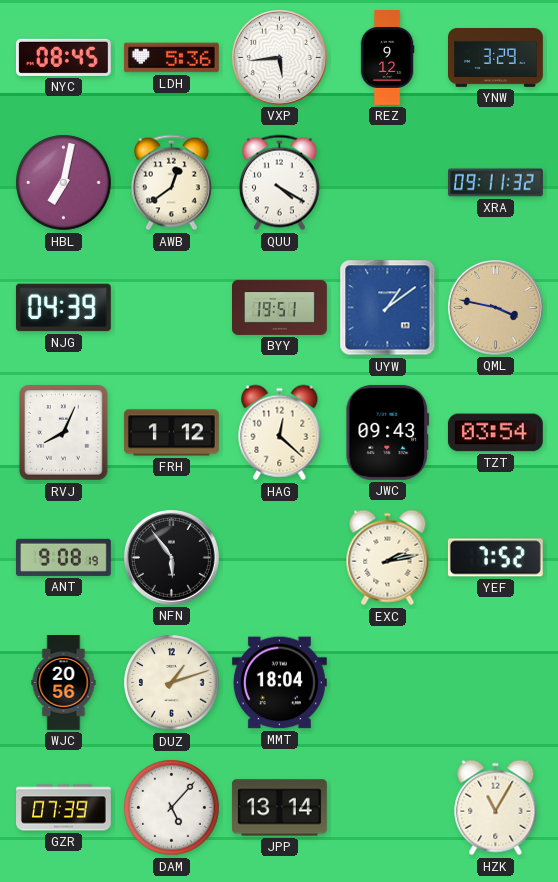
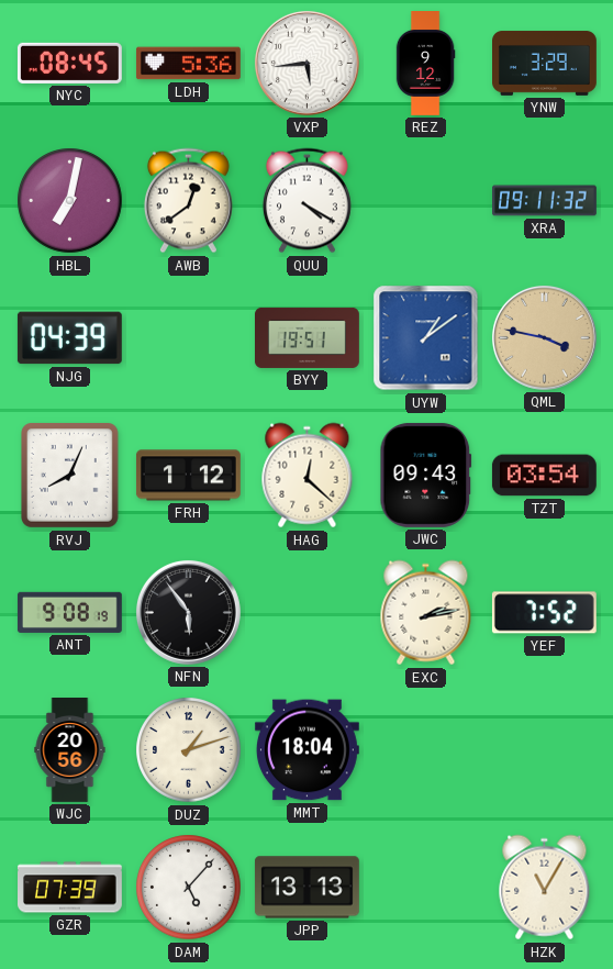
JPP: 13:14 -> 13:13 (306, 888)
